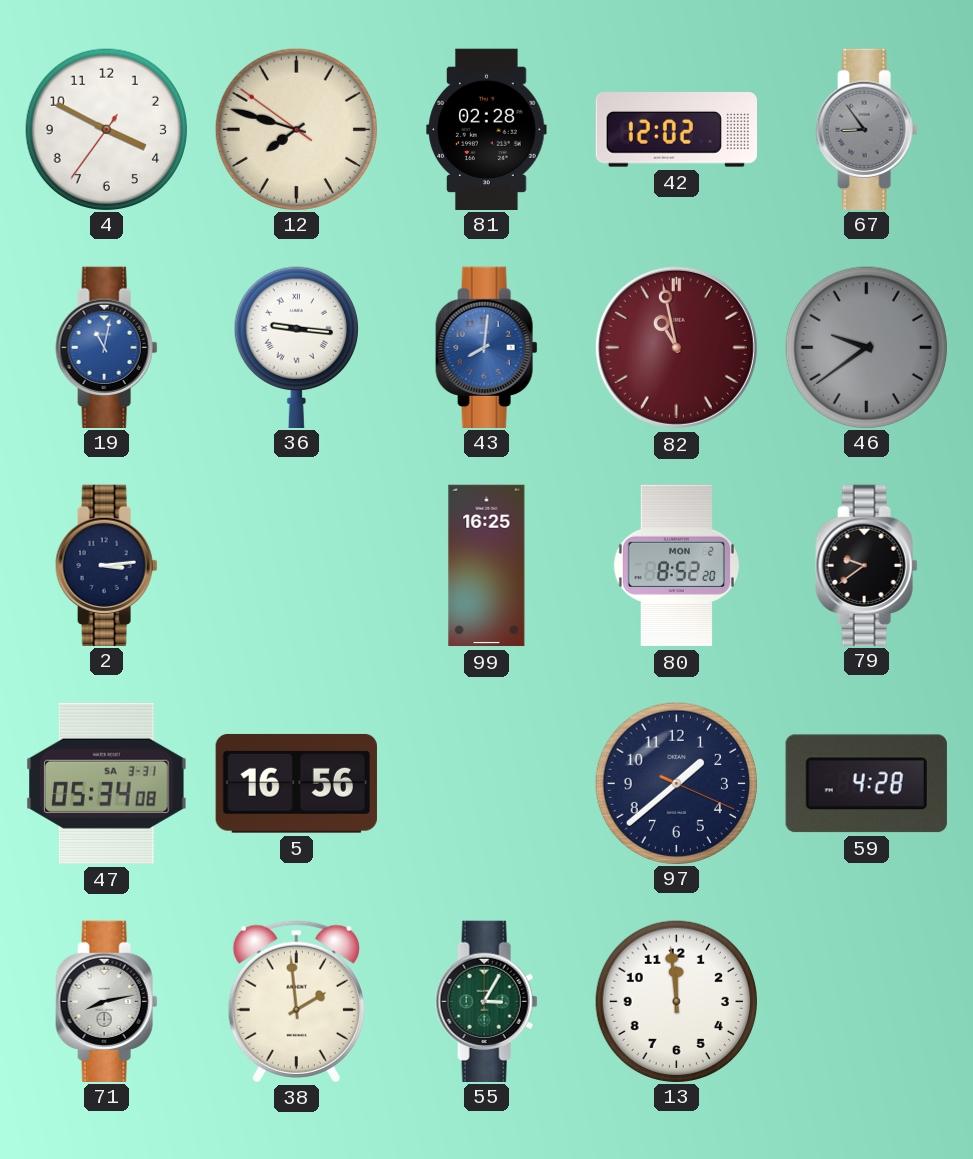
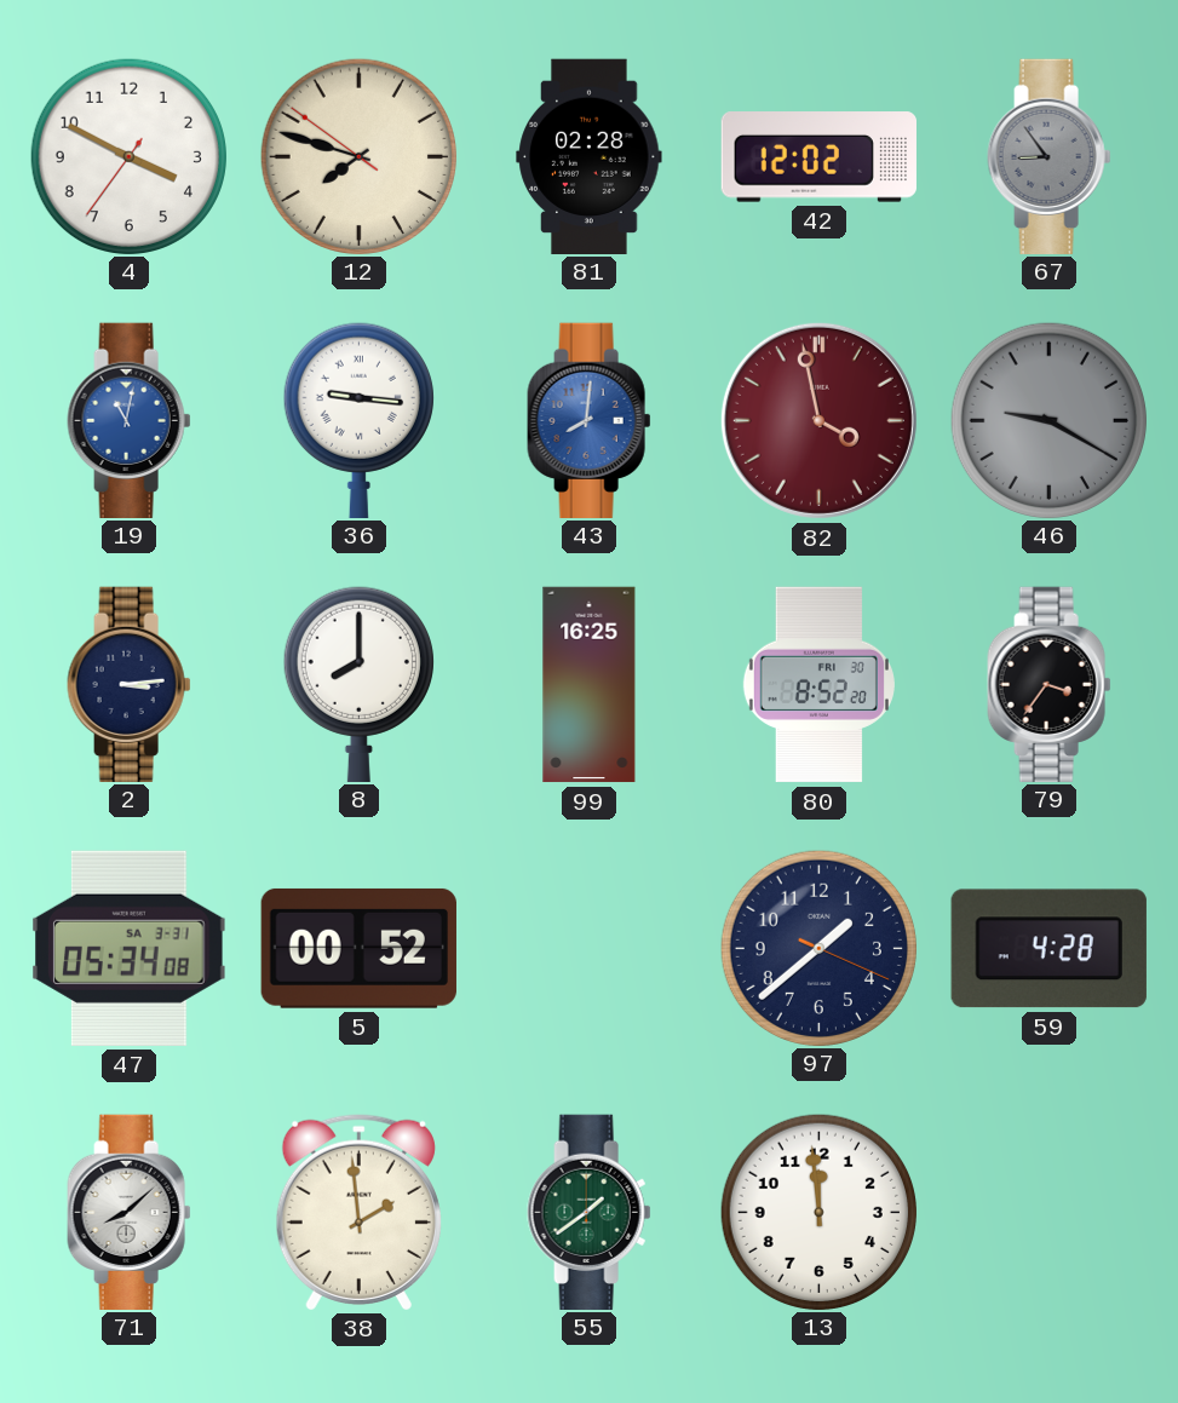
82: 10:58 -> 3:58 (818, 420)
46: 9:39 -> 9:20 (1048, 420)
8: none -> 8:00 (358, 684)
80 date: MON 2 -> FRI 30 (818, 685)
79: 9:39 -> 3:36 (1050, 684)
5: 16:56 -> 00:52 (358, 948)
71: 8:13 -> 8:08 (130, 1212)
55: 3:05 -> 1:39 (590, 1212)
